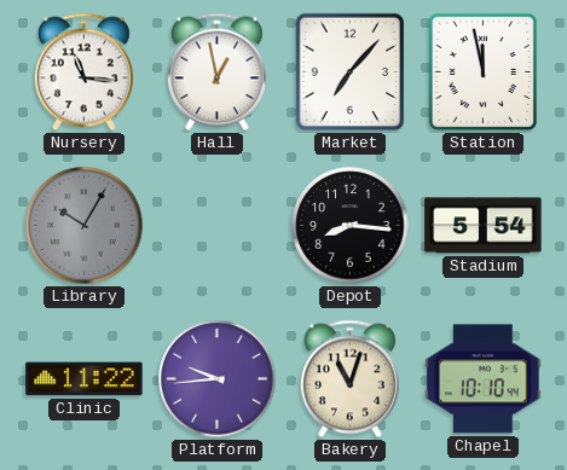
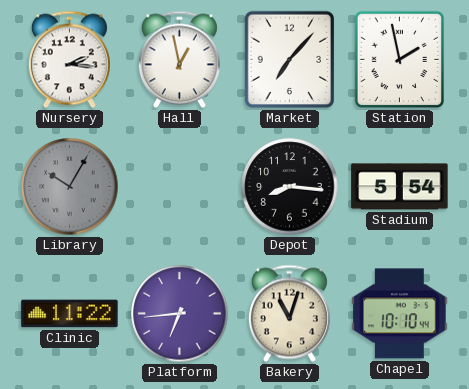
Nursery: 11:16 -> 2:16 (69, 60)
Station: 11:58 -> 1:58 (400, 60)
Platform: 9:44 -> 6:44 (180, 314)
